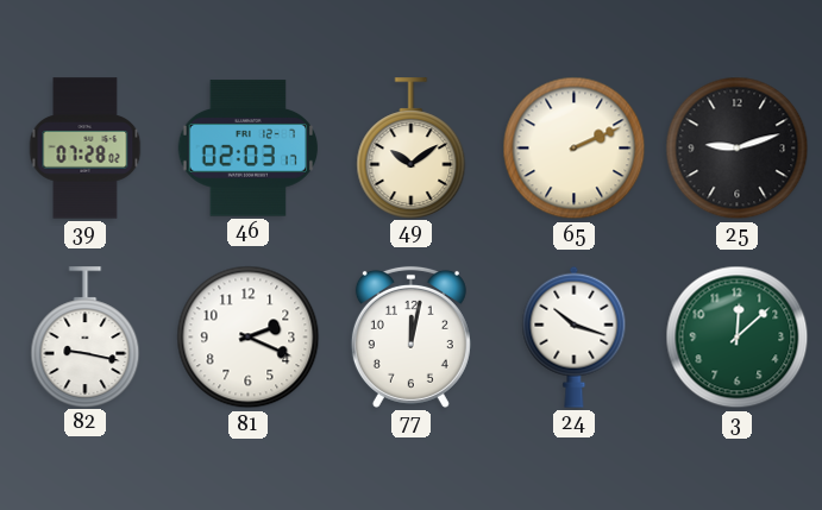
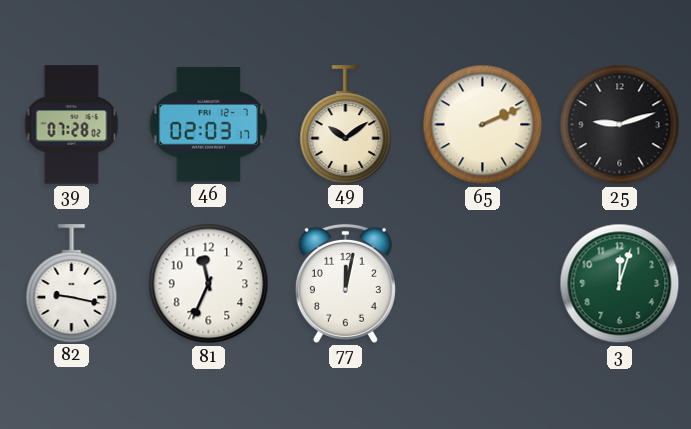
81: 2:19 -> 11:34 (209, 284)
24: 10:18 -> none (575, 336)
3: 12:08 -> 12:03 (620, 284)
